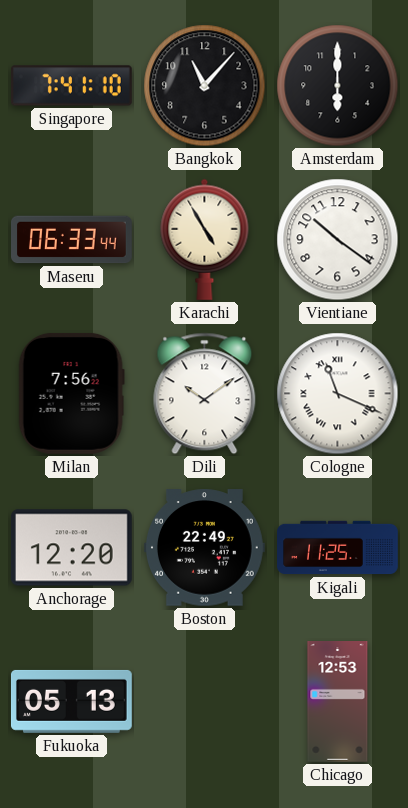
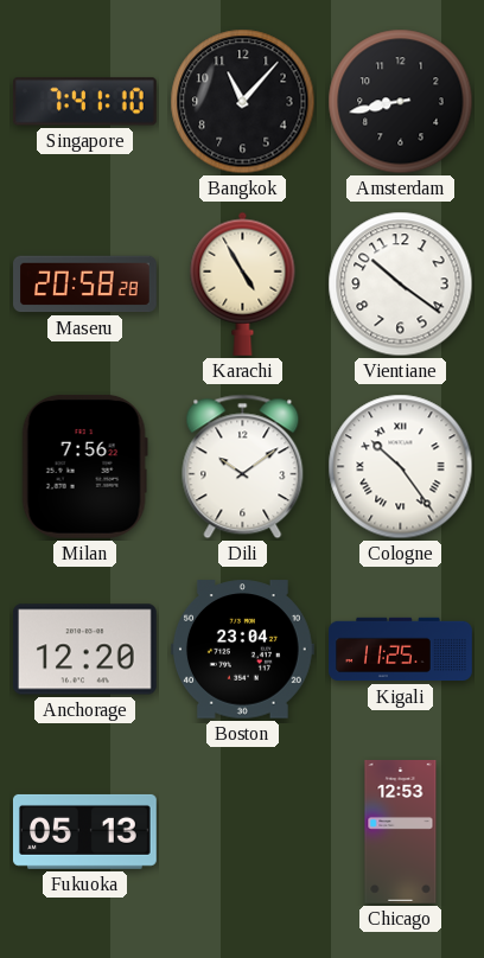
Amsterdam: 6:00 -> 8:43 (401, 102)
Maseru: 06:33 -> 20:58 (85, 285)
Cologne: 11:19 -> 10:24 (401, 467)
Boston: 22:49 -> 23:04 (242, 650)
